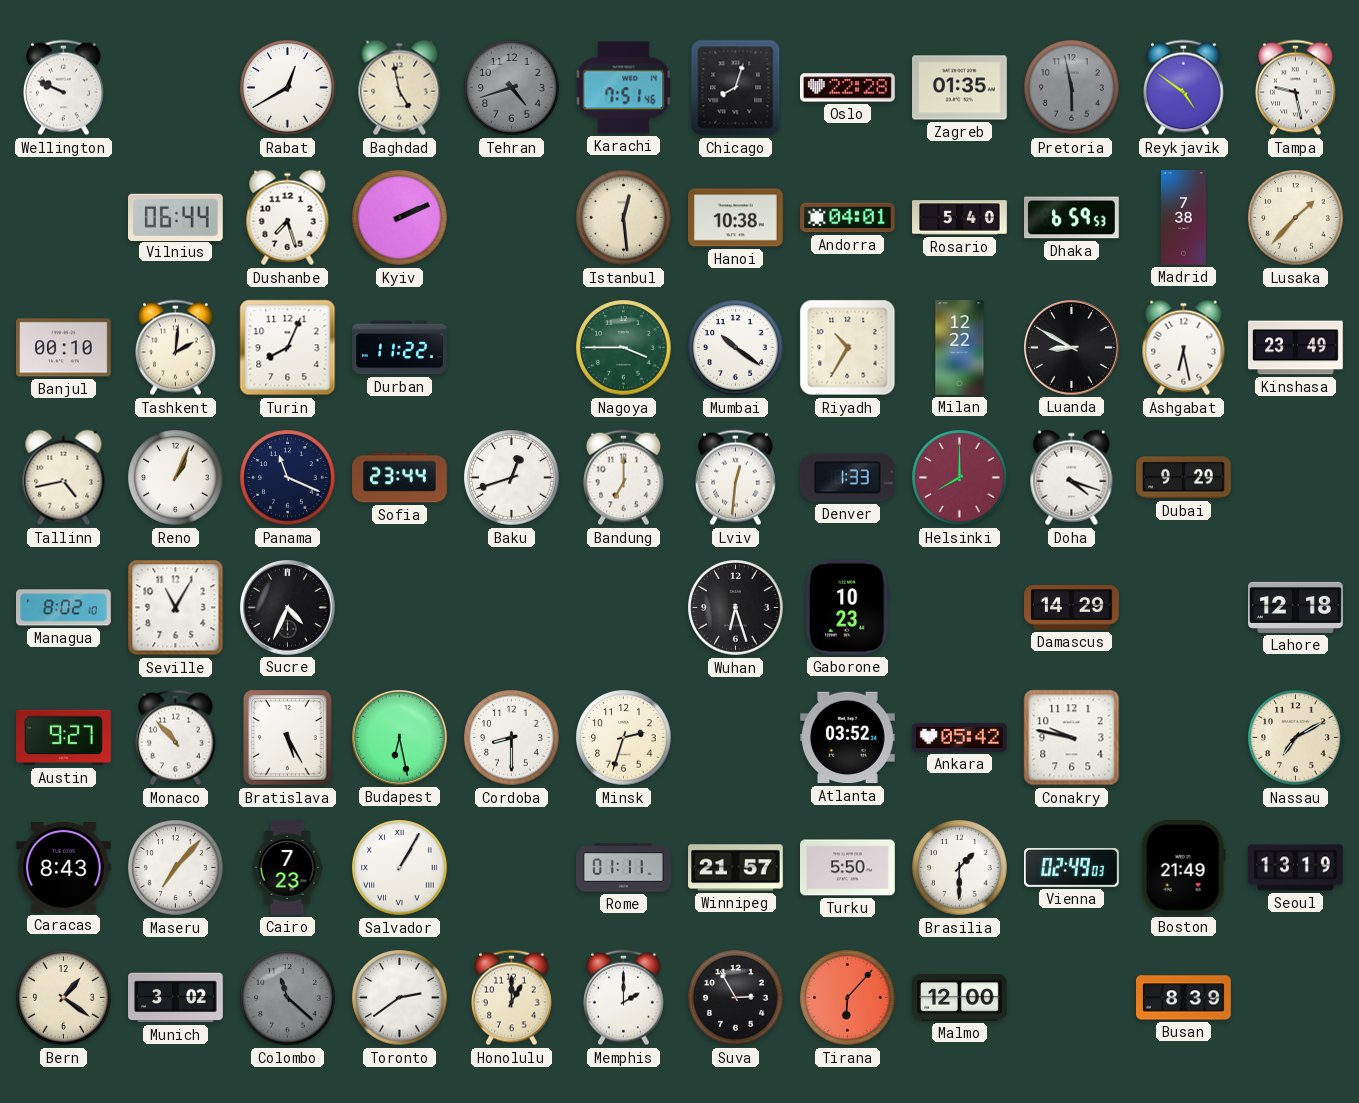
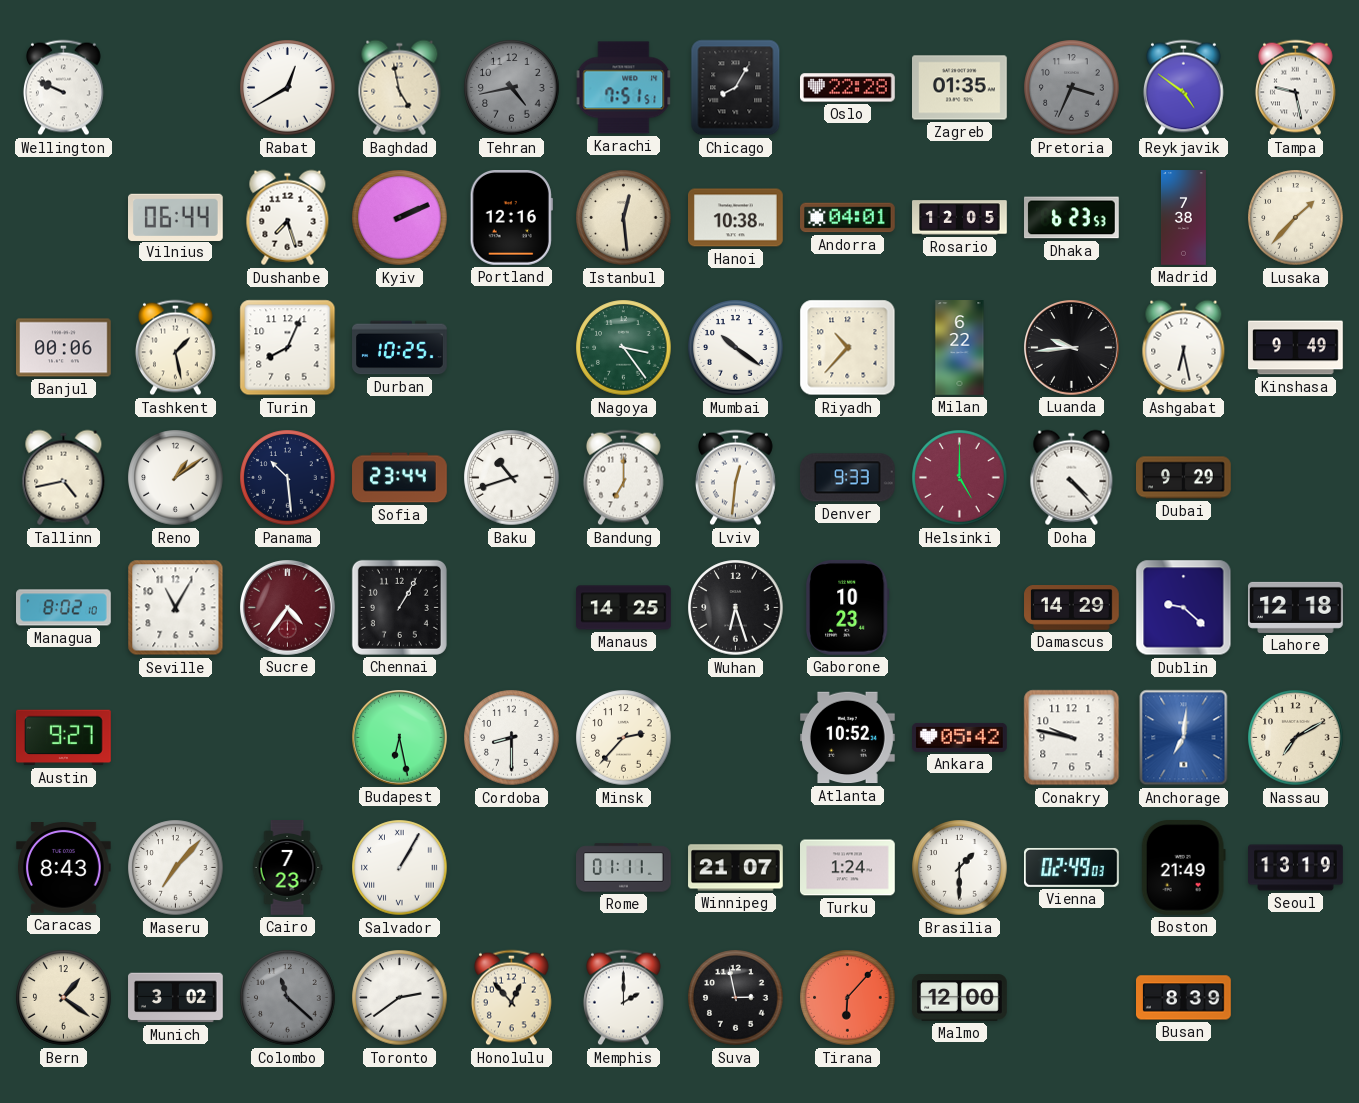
Tehran: 4:42 -> 4:43 (512, 88)
Karachi: 7:51:46 -> 7:51:51 (624, 88)
Chicago: 8:03 -> 8:05 (736, 88)
Pretoria: 5:58 -> 3:34 (1072, 88)
Portland: none -> 12:16 (511, 218)
Rosario: 5:40 -> 12:05 (960, 218)
Dhaka: 6:59 -> 6:23 (1072, 218)
Banjul: 00:10 -> 00:06 (64, 348)
Tashkent: 2:01 -> 1:28 (176, 348)
Durban: 11:22 -> 10:25 (400, 348)
Nagoya: 3:45 -> 3:24 (624, 348)
Riyadh: 10:35 -> 10:37 (848, 348)
Milan: 12:22 -> 6:22 (960, 348)
Luanda: 8:50 -> 9:44 (1072, 348)
Kinshasa: 23:49 -> 9:49 (1296, 348)
Reno: 1:04 -> 1:09 (176, 478)
Panama: 11:19 -> 10:29 (288, 478)
Baku: 12:42 -> 10:42 (512, 478)
Denver: 1:33 -> 9:33 (847, 478)
Helsinki: 8:00 -> 5:00 (960, 478)
Doha: 4:18 -> 4:23 (1072, 478)
Sucre: 4:34 -> 4:36 (288, 608)
Sucre dial: black -> burgundy (288, 608)
Chennai: none -> 1:05 (399, 607)
Manaus: none -> 14:25 (624, 608)
Dublin: none -> 9:22 (1184, 608)
Monaco: 10:53 -> none (176, 738)
Bratislava: 5:25 -> none (288, 738)
Minsk: 2:33 -> 2:37 (624, 738)
Atlanta: 03:52 -> 10:52 (848, 738)
Anchorage: none -> 7:01 (1184, 738)
Winnipeg: 21:57 -> 21:07 (736, 868)
Turku: 5:50 -> 1:24 (848, 868)
Honolulu: 1:00 -> 12:53 (512, 998)
Suva: 2:55 -> 2:58 (736, 998)
